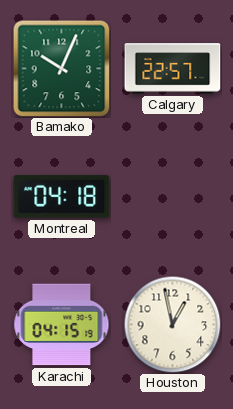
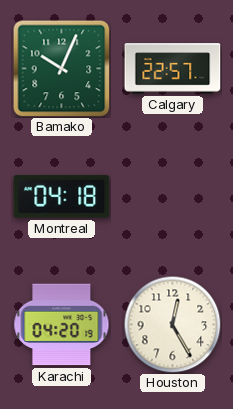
Karachi: 04:15 -> 04:20 (62, 325)
Houston: 12:58 -> 12:25 (172, 324)
